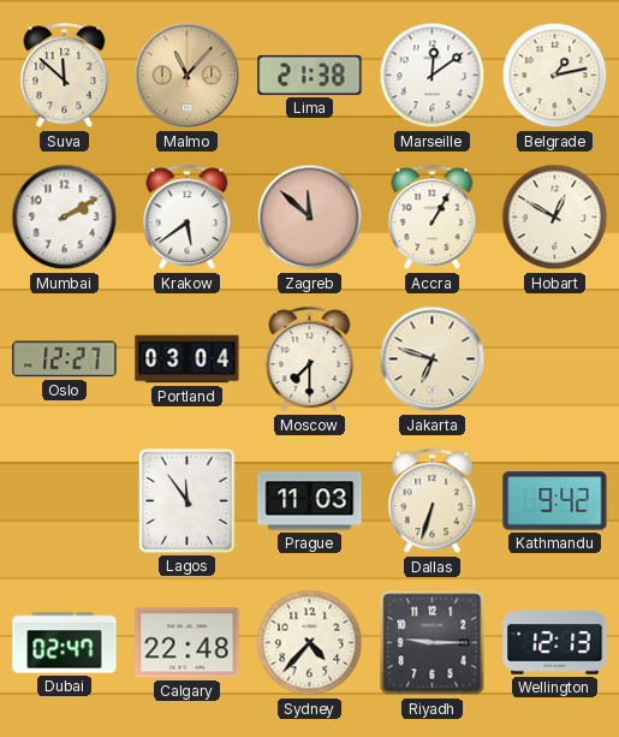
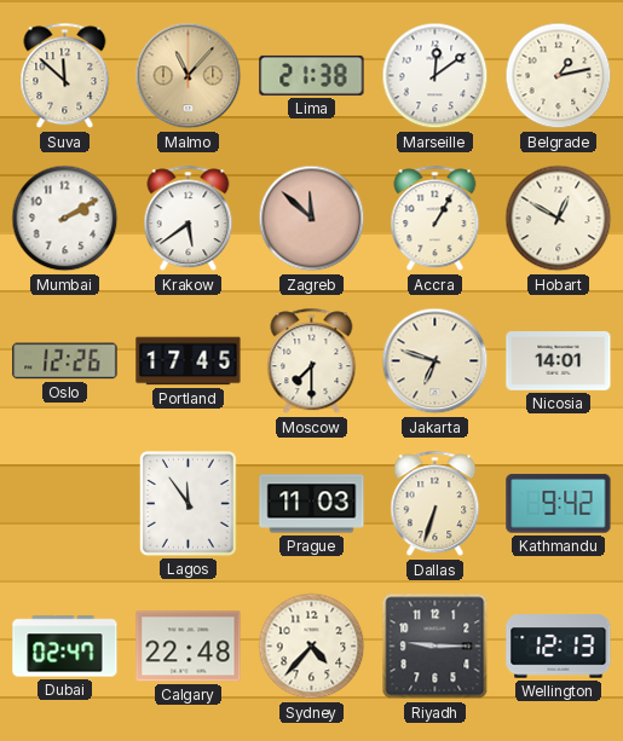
Oslo: 12:27 -> 12:26 (65, 361)
Portland: 03:04 -> 17:45 (189, 361)
Nicosia: none -> 14:01 (559, 361)
